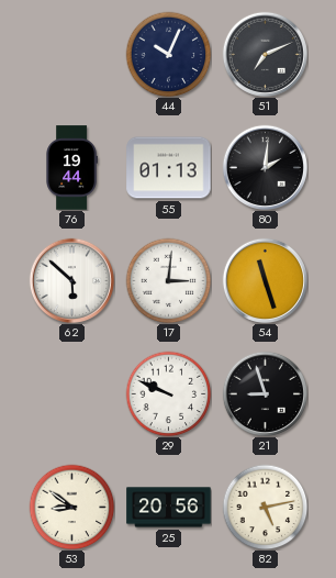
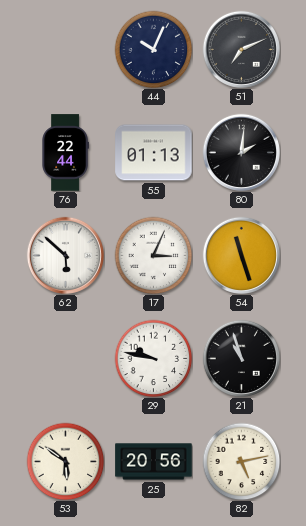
76: 19:44 -> 22:44 (65, 153)
17: 3:01 -> 3:04 (153, 255)
29: 9:49 -> 9:47 (153, 358)
21: 8:57 -> 10:57 (241, 358)
53: 8:51 -> 5:51 (65, 461)
